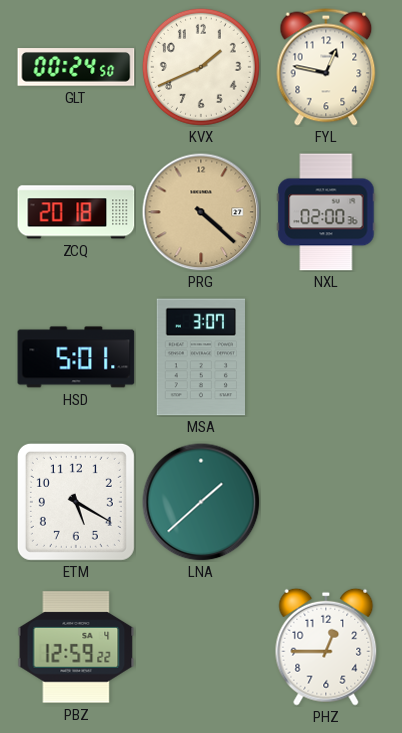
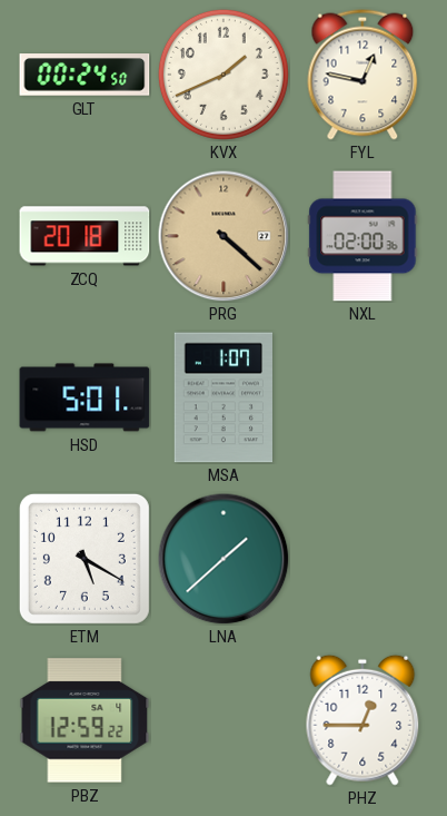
MSA: 3:07 -> 1:07 (222, 397)
